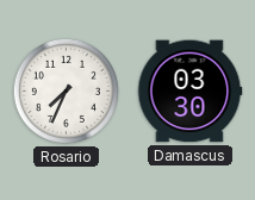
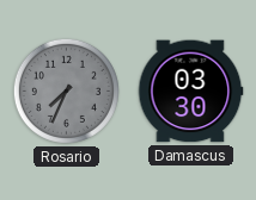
Rosario dial: white -> grey (66, 90)
